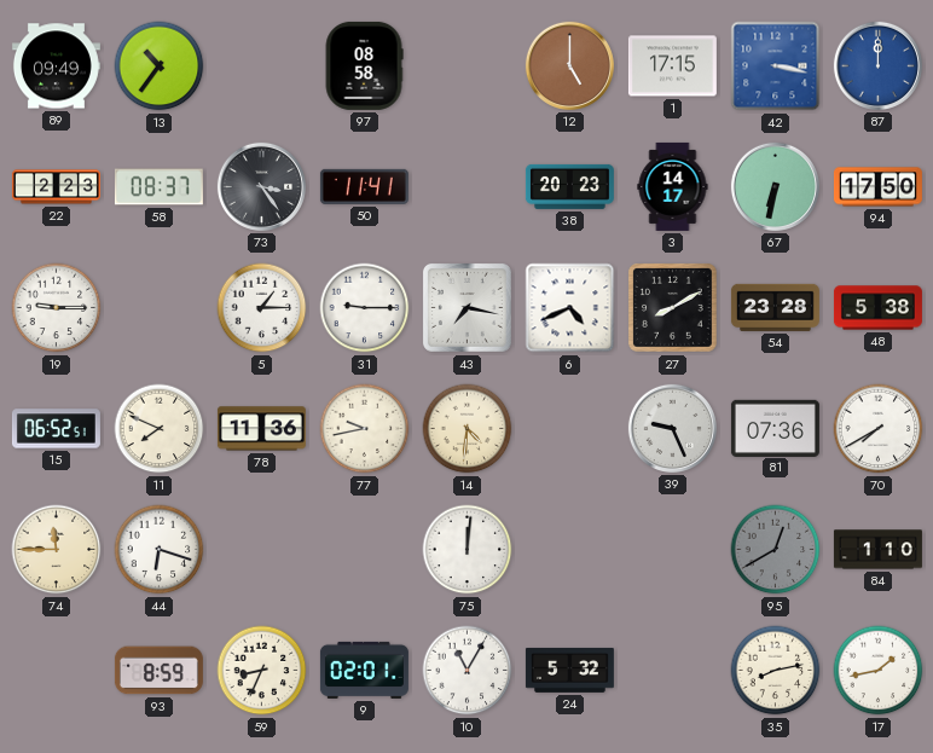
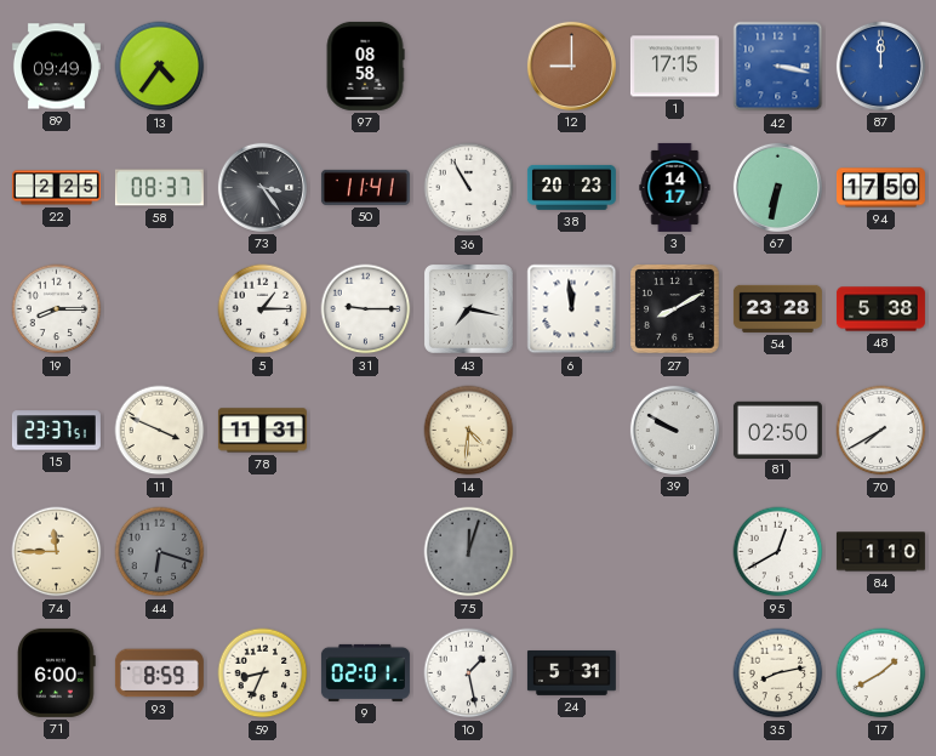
13: 10:36 -> 4:36 (160, 67)
12: 5:00 -> 9:00 (571, 66)
22: 2:23 -> 2:25 (56, 188)
36: none -> 10:55 (469, 188)
19: 9:15 -> 8:15 (57, 309)
6: 4:41 -> 11:59 (572, 309)
15: 06:52 -> 23:37 (56, 431)
11: 7:49 -> 3:49 (160, 431)
78: 11:36 -> 11:31 (262, 431)
77: 9:43 -> none (365, 429)
39: 9:26 -> 9:50 (674, 430)
81: 07:36 -> 02:50 (777, 430)
44 dial: white -> grey (160, 552)
75: 12:01 -> 12:03 (469, 552)
75 dial: white -> grey (469, 552)
95 dial: grey -> white (778, 552)
71: none -> 6:00 (56, 672)
10: 11:05 -> 1:28 (469, 673)
24: 5:32 -> 5:31 (571, 672)
17: 1:43 -> 1:40 (881, 673)
